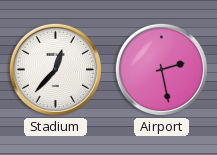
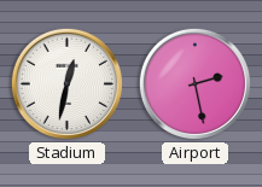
Stadium: 12:37 -> 12:32 (66, 83)
